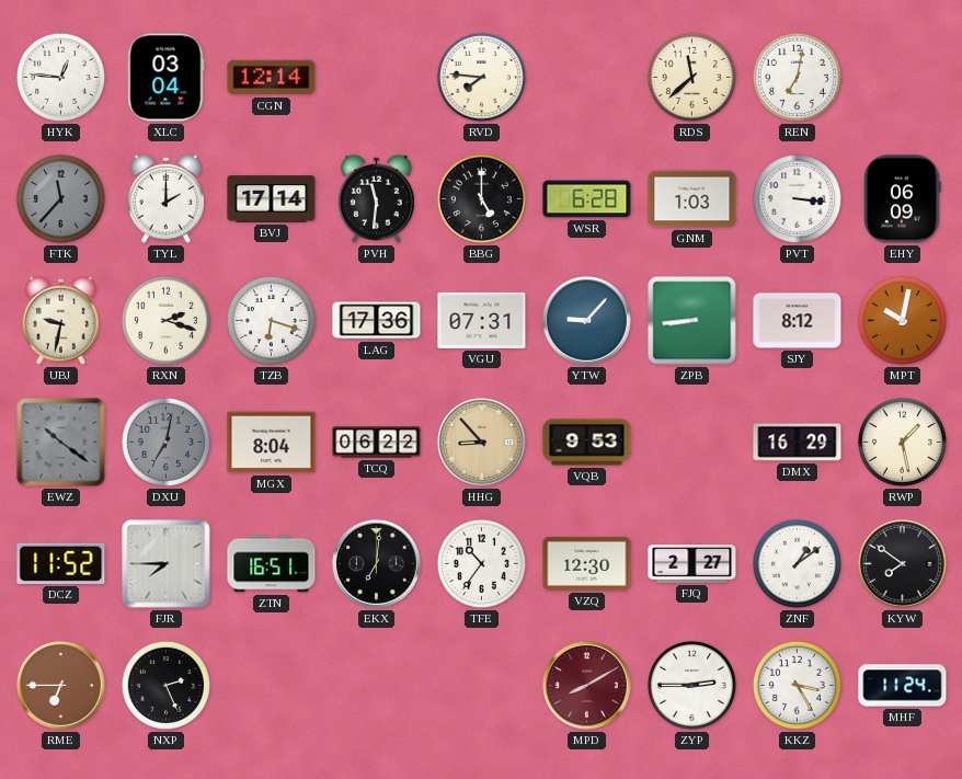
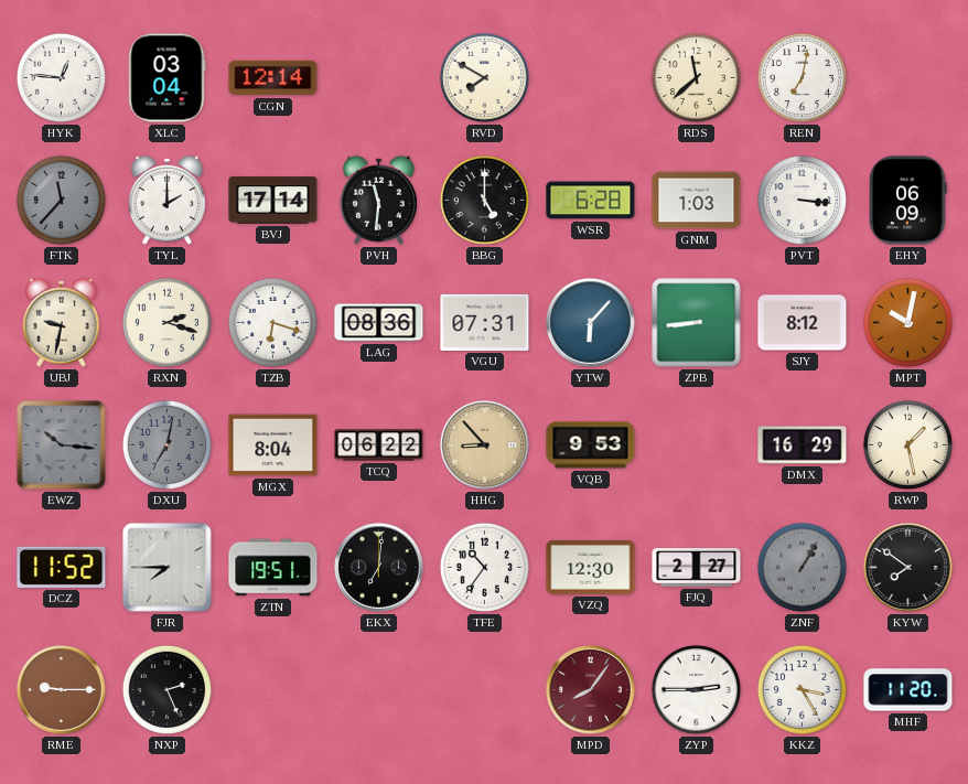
RVD: 7:46 -> 7:50 (484, 77)
LAG: 17:36 -> 08:36 (379, 323)
YTW: 9:07 -> 6:07 (591, 323)
EWZ: 10:21 -> 10:16 (62, 445)
ZTN: 16:51 -> 19:51 (273, 568)
ZNF: 1:09 -> 1:05 (802, 567)
ZNF dial: white -> grey (802, 567)
RME: 6:45 -> 9:15 (62, 690)
MPD: 8:10 -> 8:06 (591, 690)
MHF: 11:24 -> 11:20 (908, 690)
